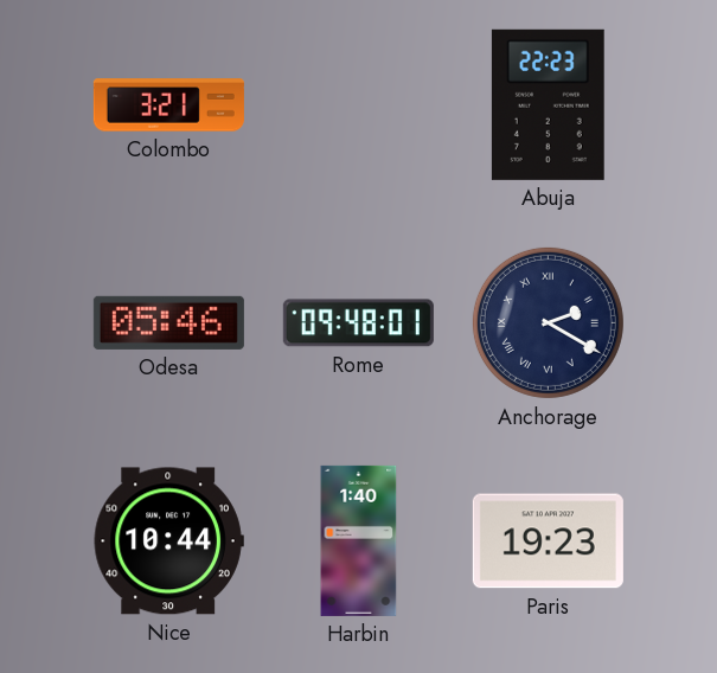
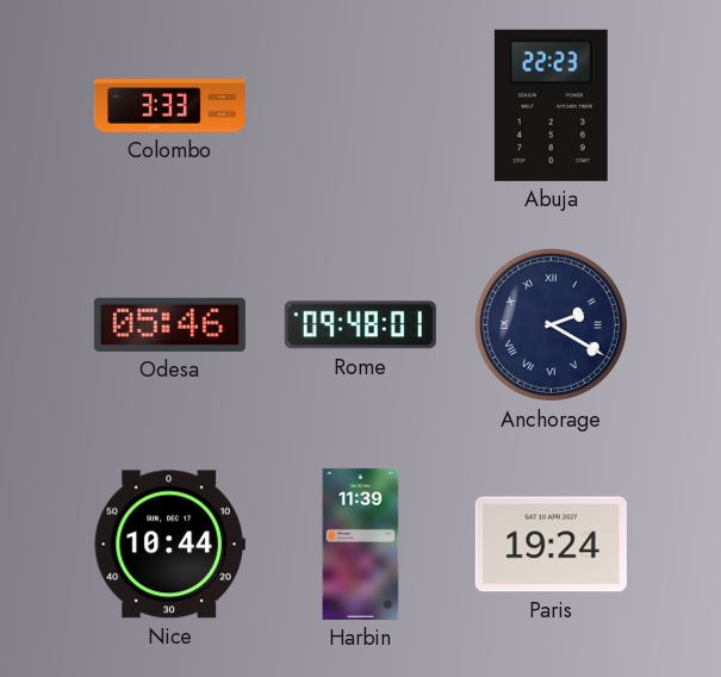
Colombo: 3:21 -> 3:33 (169, 106)
Harbin: 1:40 -> 11:39 (361, 544)
Paris: 19:23 -> 19:24 (551, 545)
